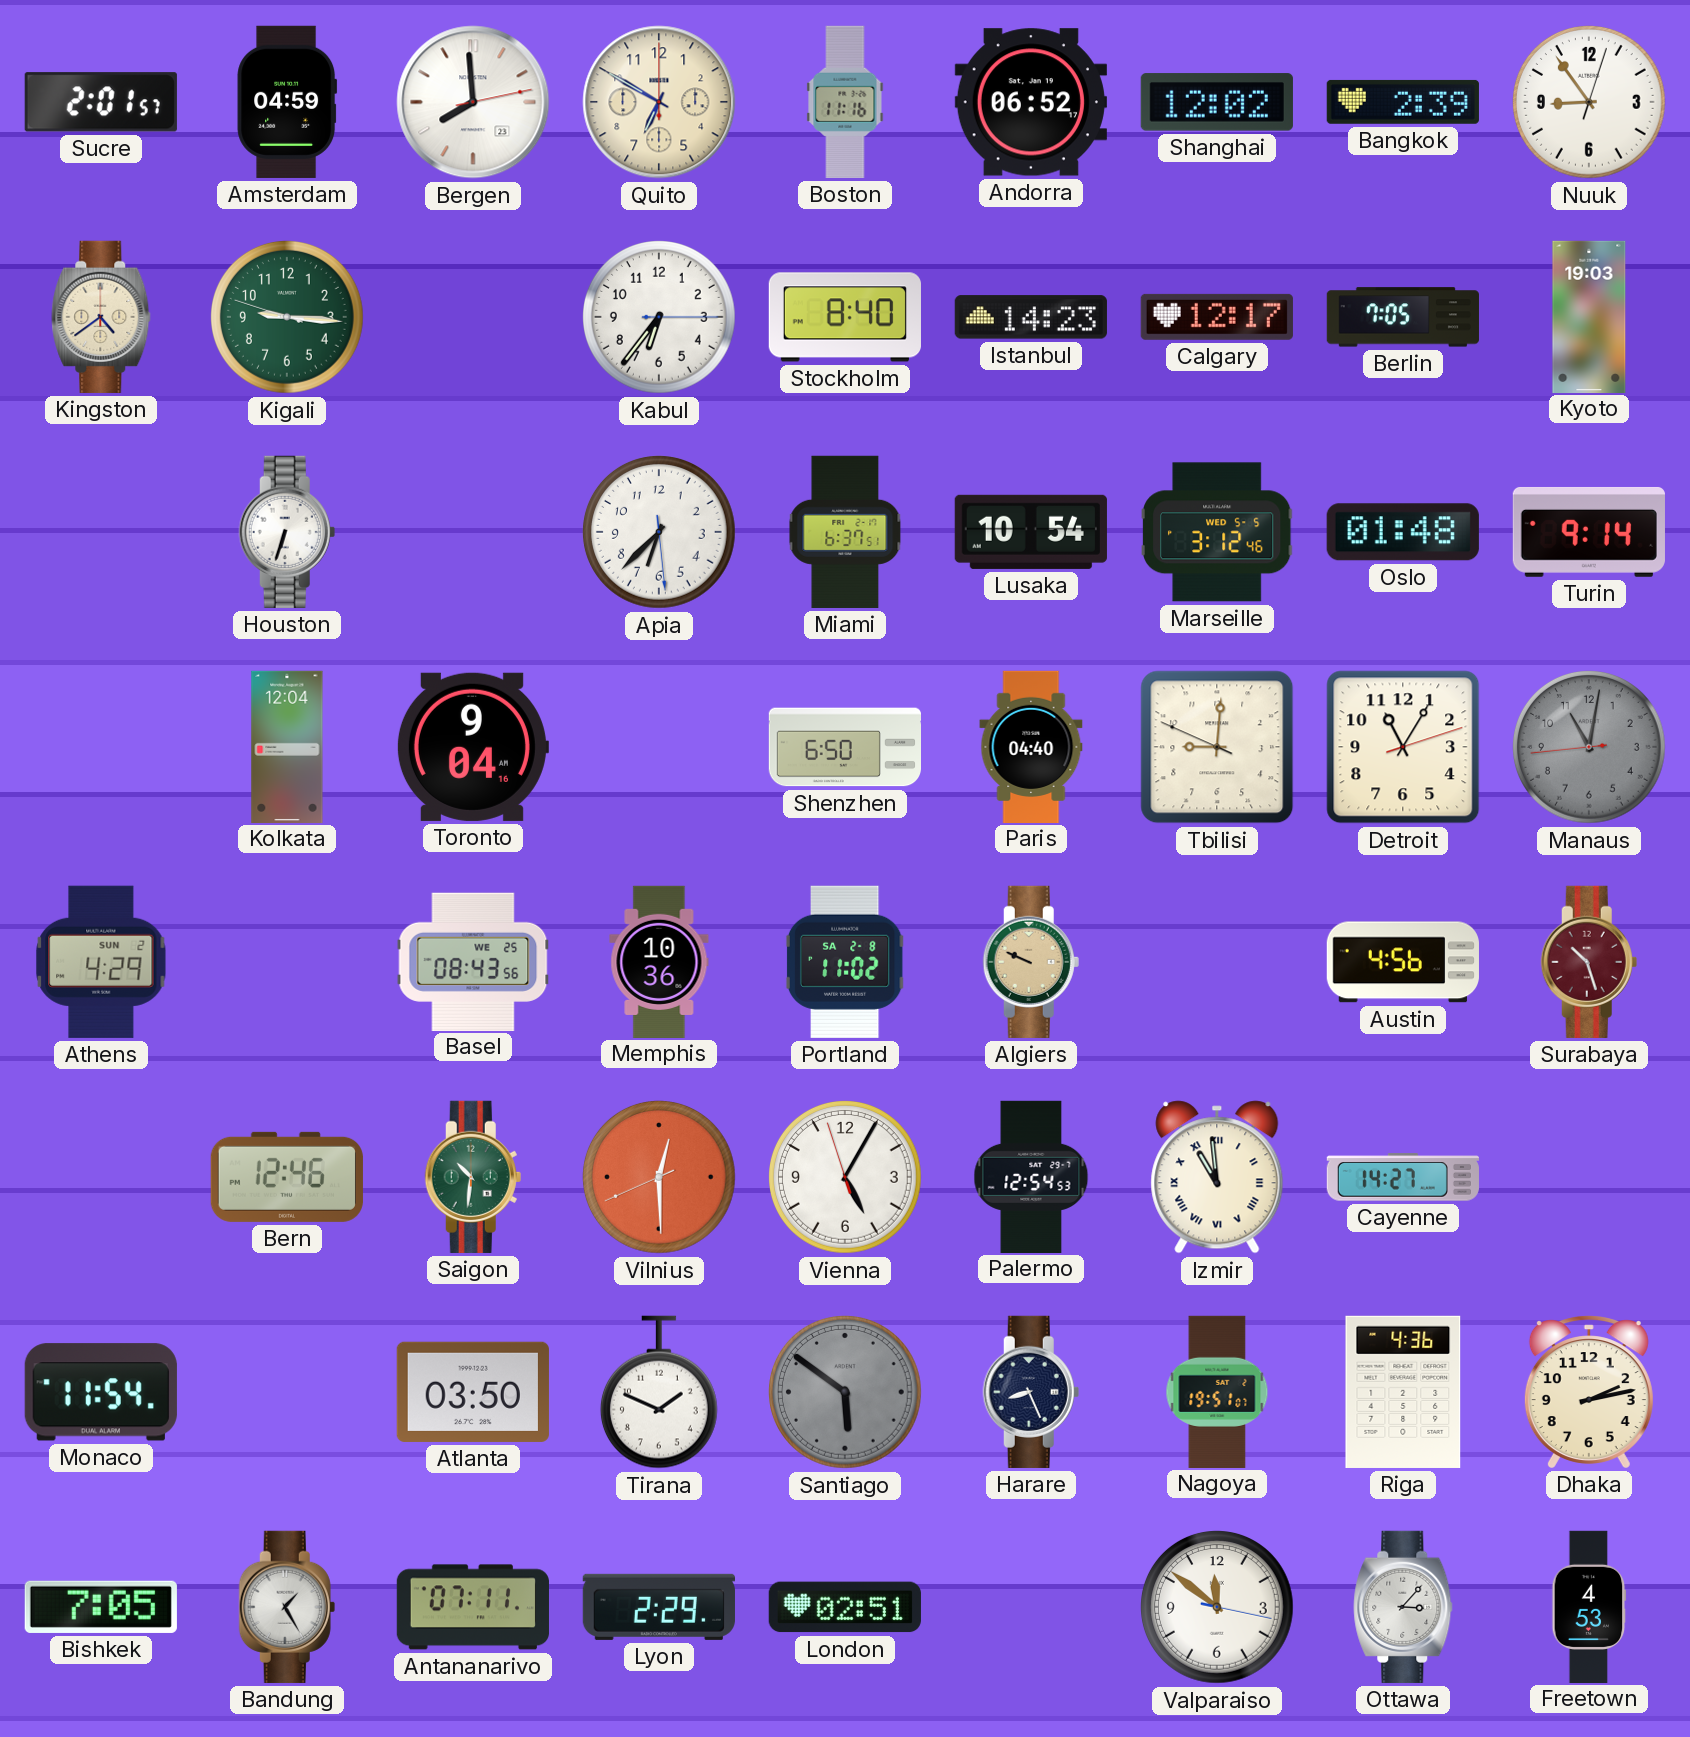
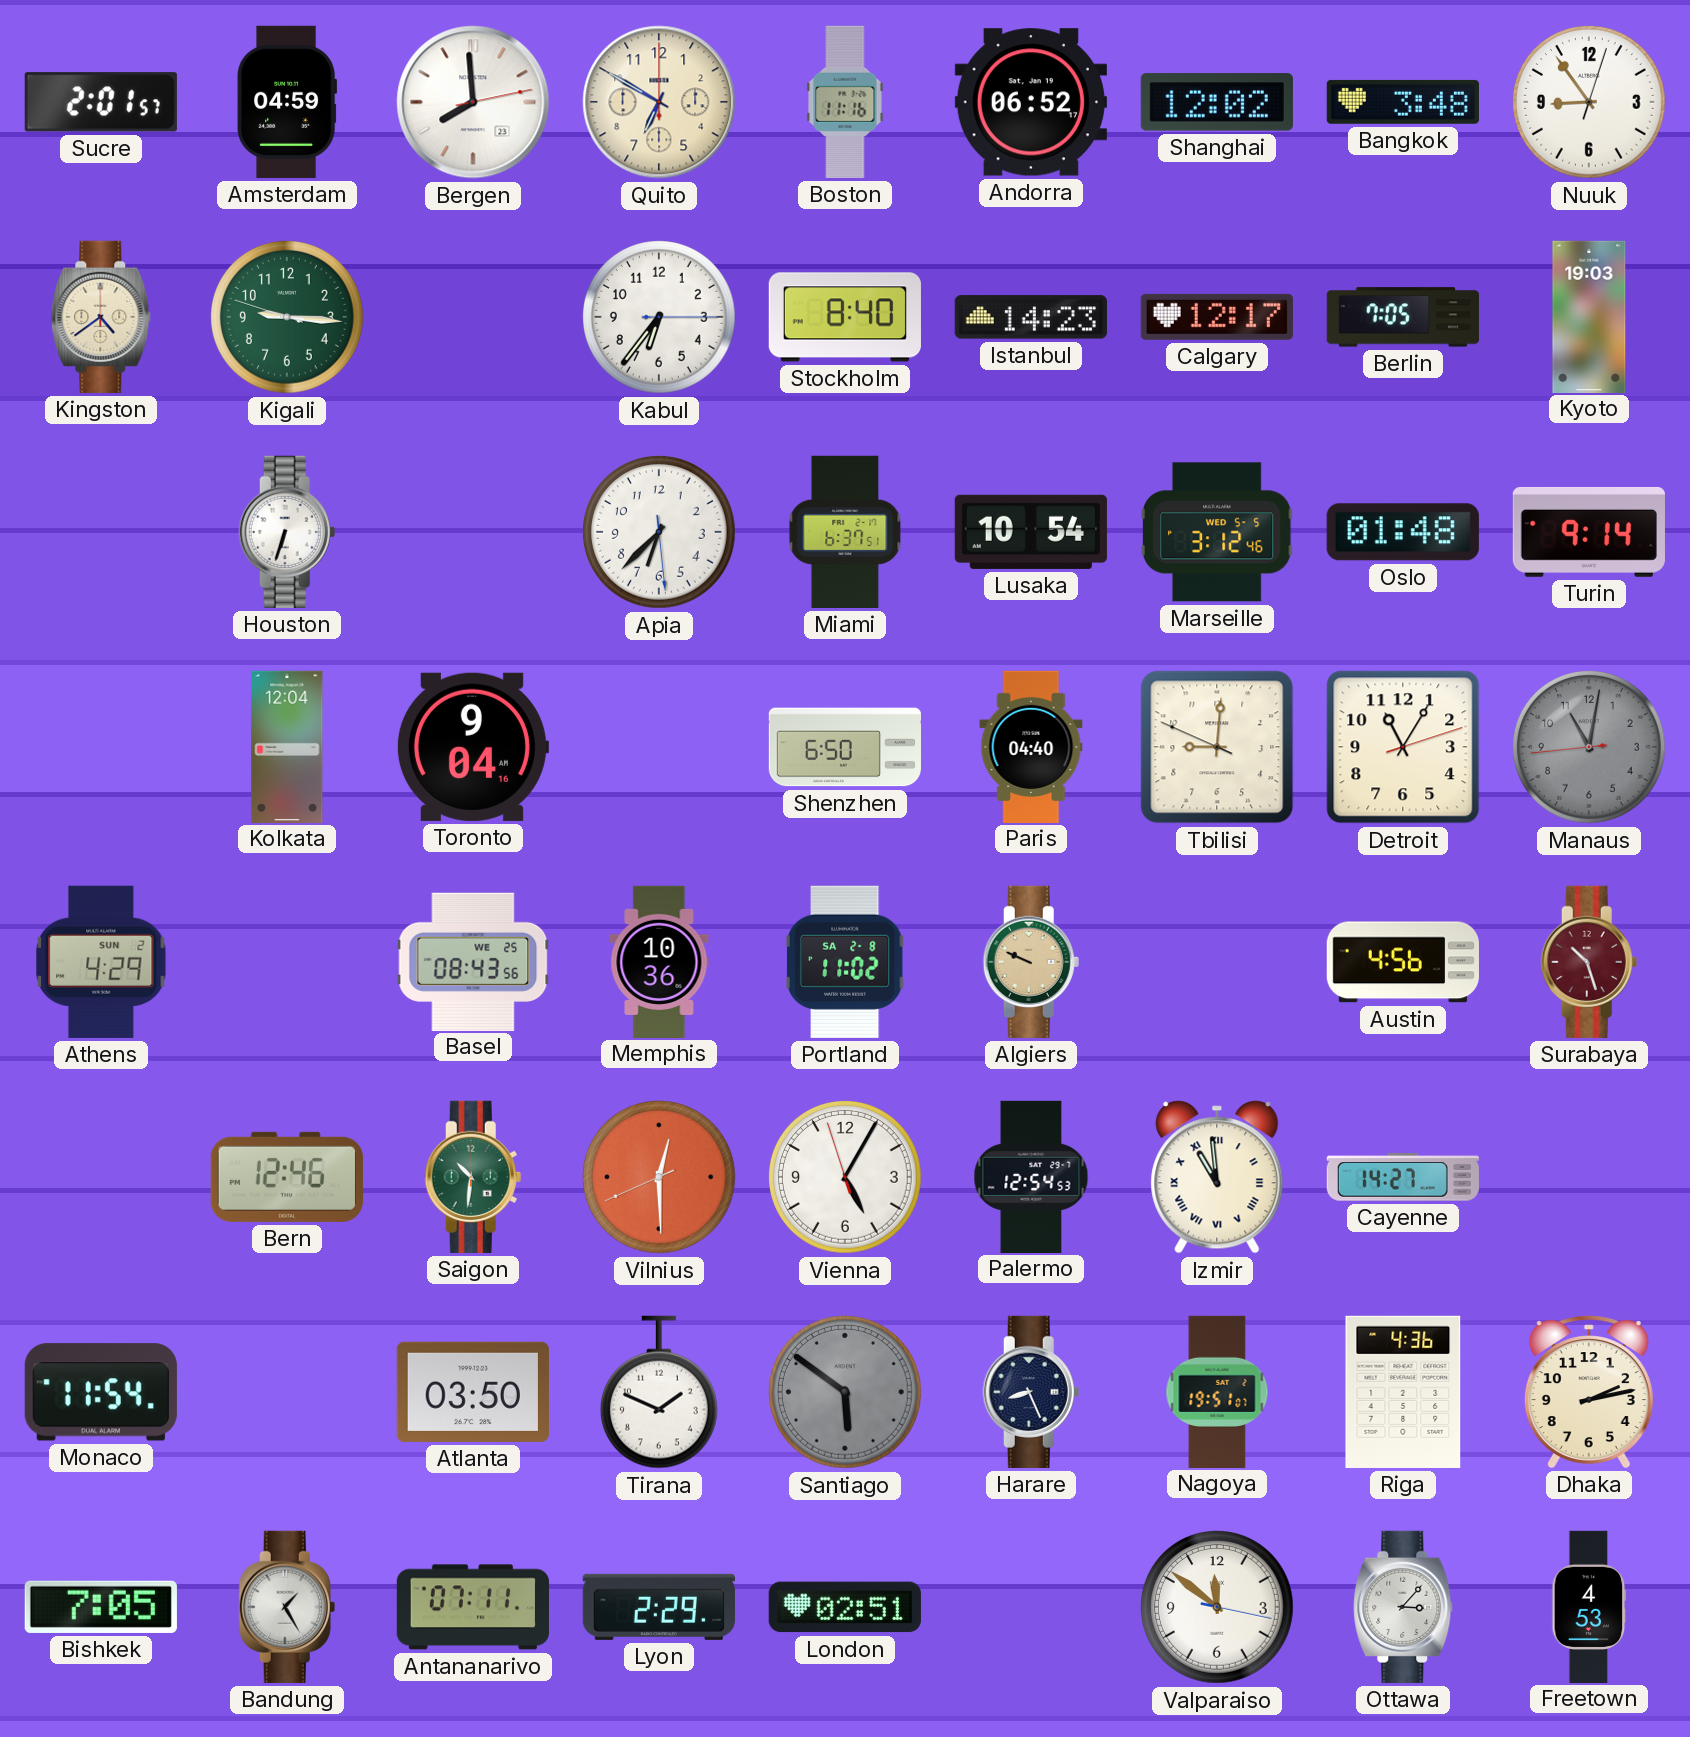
Bangkok: 2:39 -> 3:48 (1403, 102)
